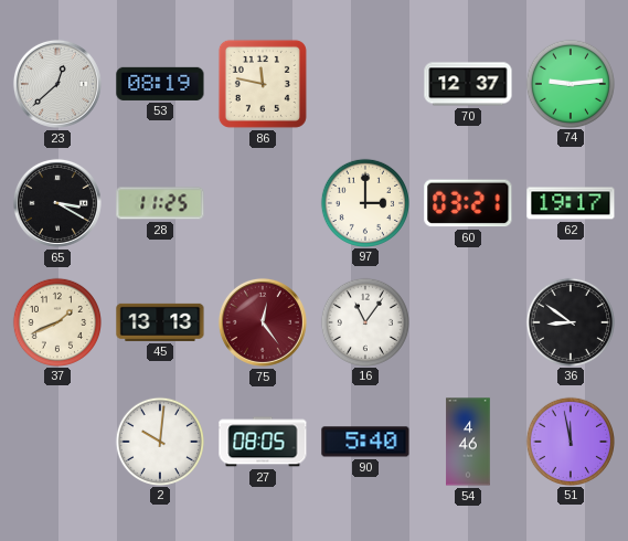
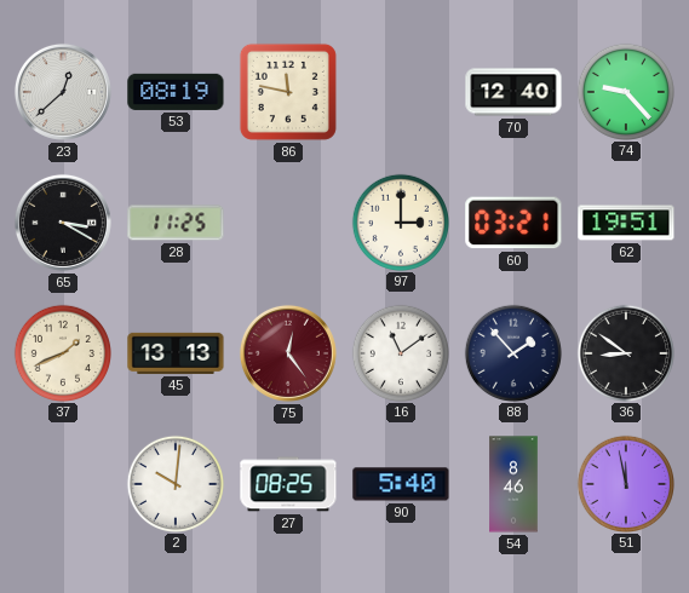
70: 12:37 -> 12:40 (513, 92)
74: 9:14 -> 9:23 (625, 91)
62: 19:17 -> 19:51 (626, 223)
16: 11:06 -> 11:09 (400, 352)
88: none -> 1:53 (512, 352)
27: 08:05 -> 08:25 (288, 484)
54: 4:46 -> 8:46 (513, 484)
